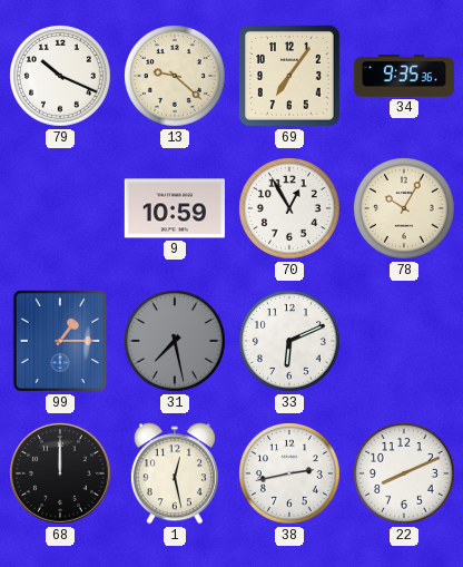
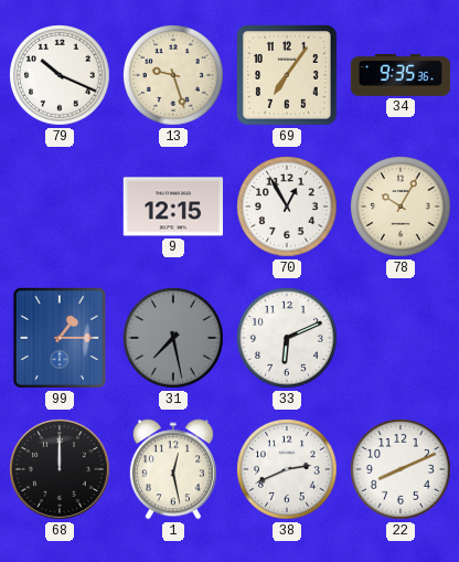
13: 9:22 -> 9:27 (174, 76)
9: 10:59 -> 12:15 (172, 206)
38: 2:43 -> 2:41 (288, 470)
